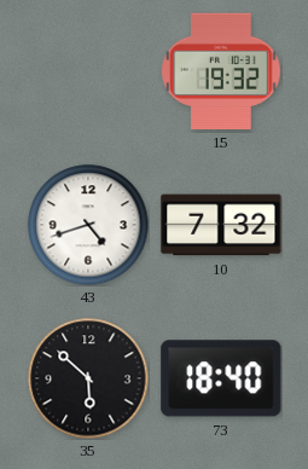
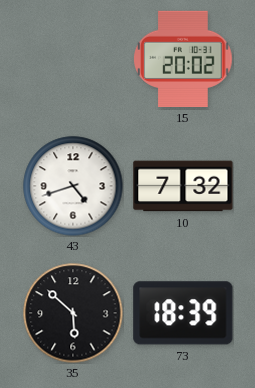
15: 19:32 -> 20:02 (183, 59)
73: 18:40 -> 18:39 (183, 313)
